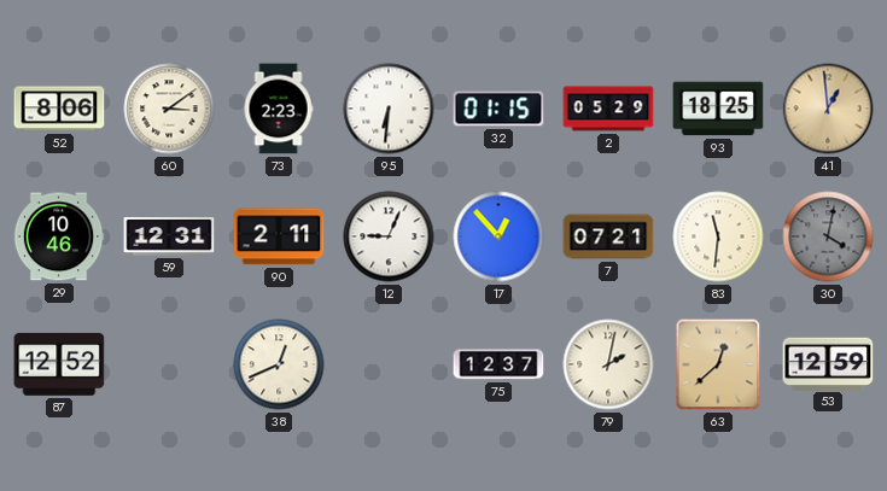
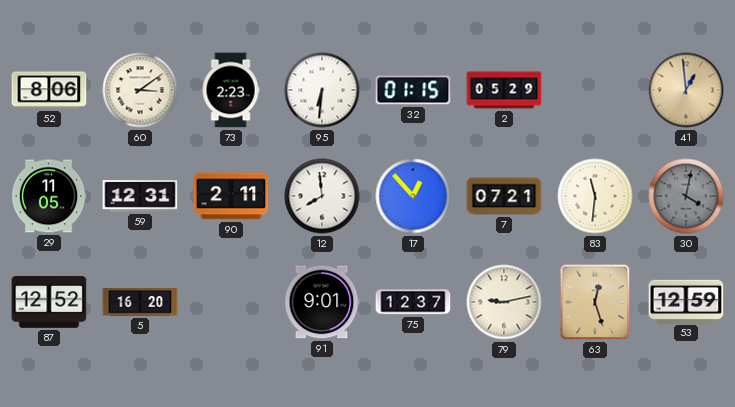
93: 18:25 -> none (718, 109)
29: 10:46 -> 11:05 (49, 196)
12: 9:04 -> 7:59 (322, 196)
5: none -> 16:20 (140, 302)
38: 12:41 -> none (279, 364)
91: none -> 9:01 (322, 302)
79: 2:02 -> 9:13 (504, 302)
63: 12:38 -> 12:27 (595, 302)
